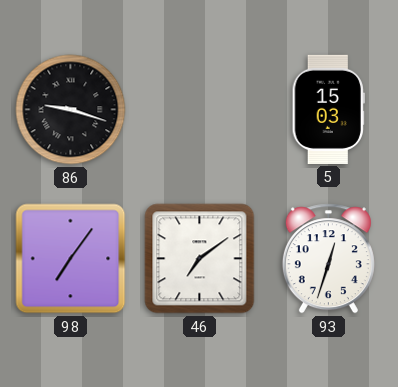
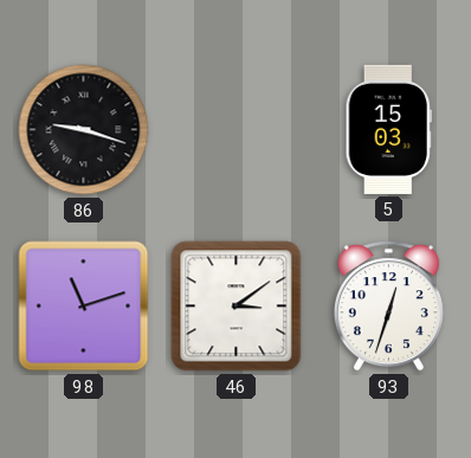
98: 7:06 -> 11:12 (84, 307)
46: 7:09 -> 3:09 (237, 307)
